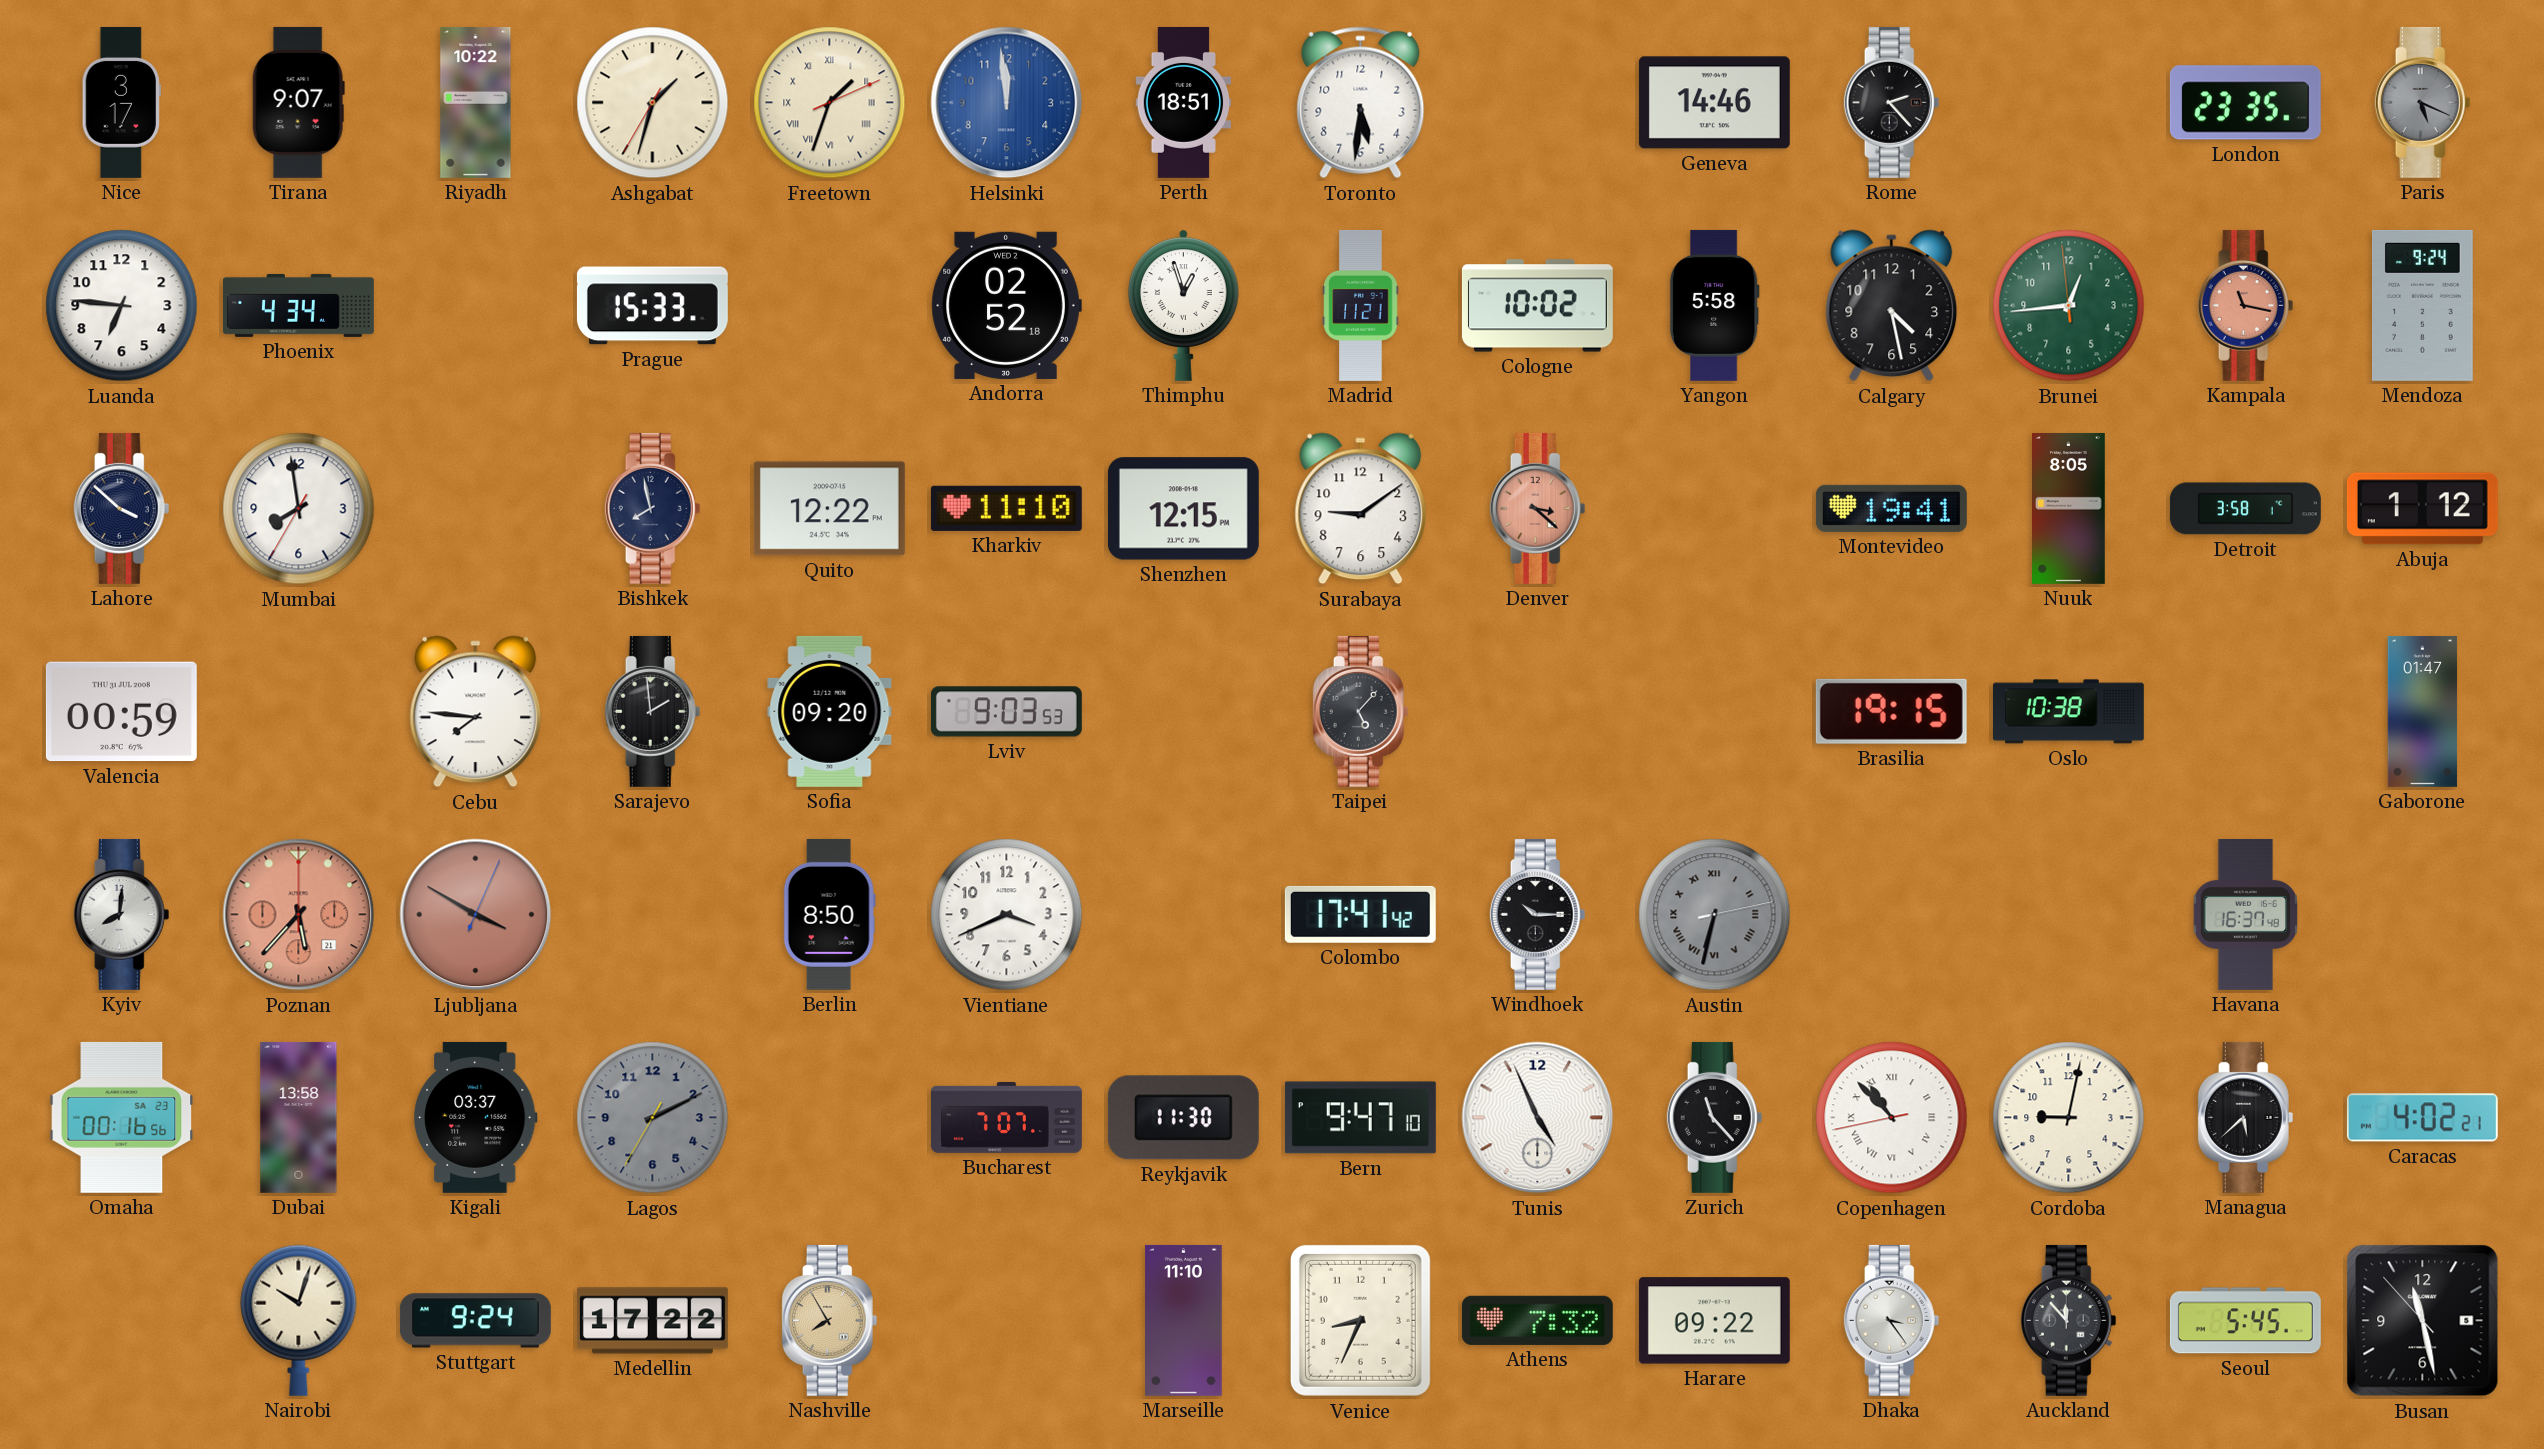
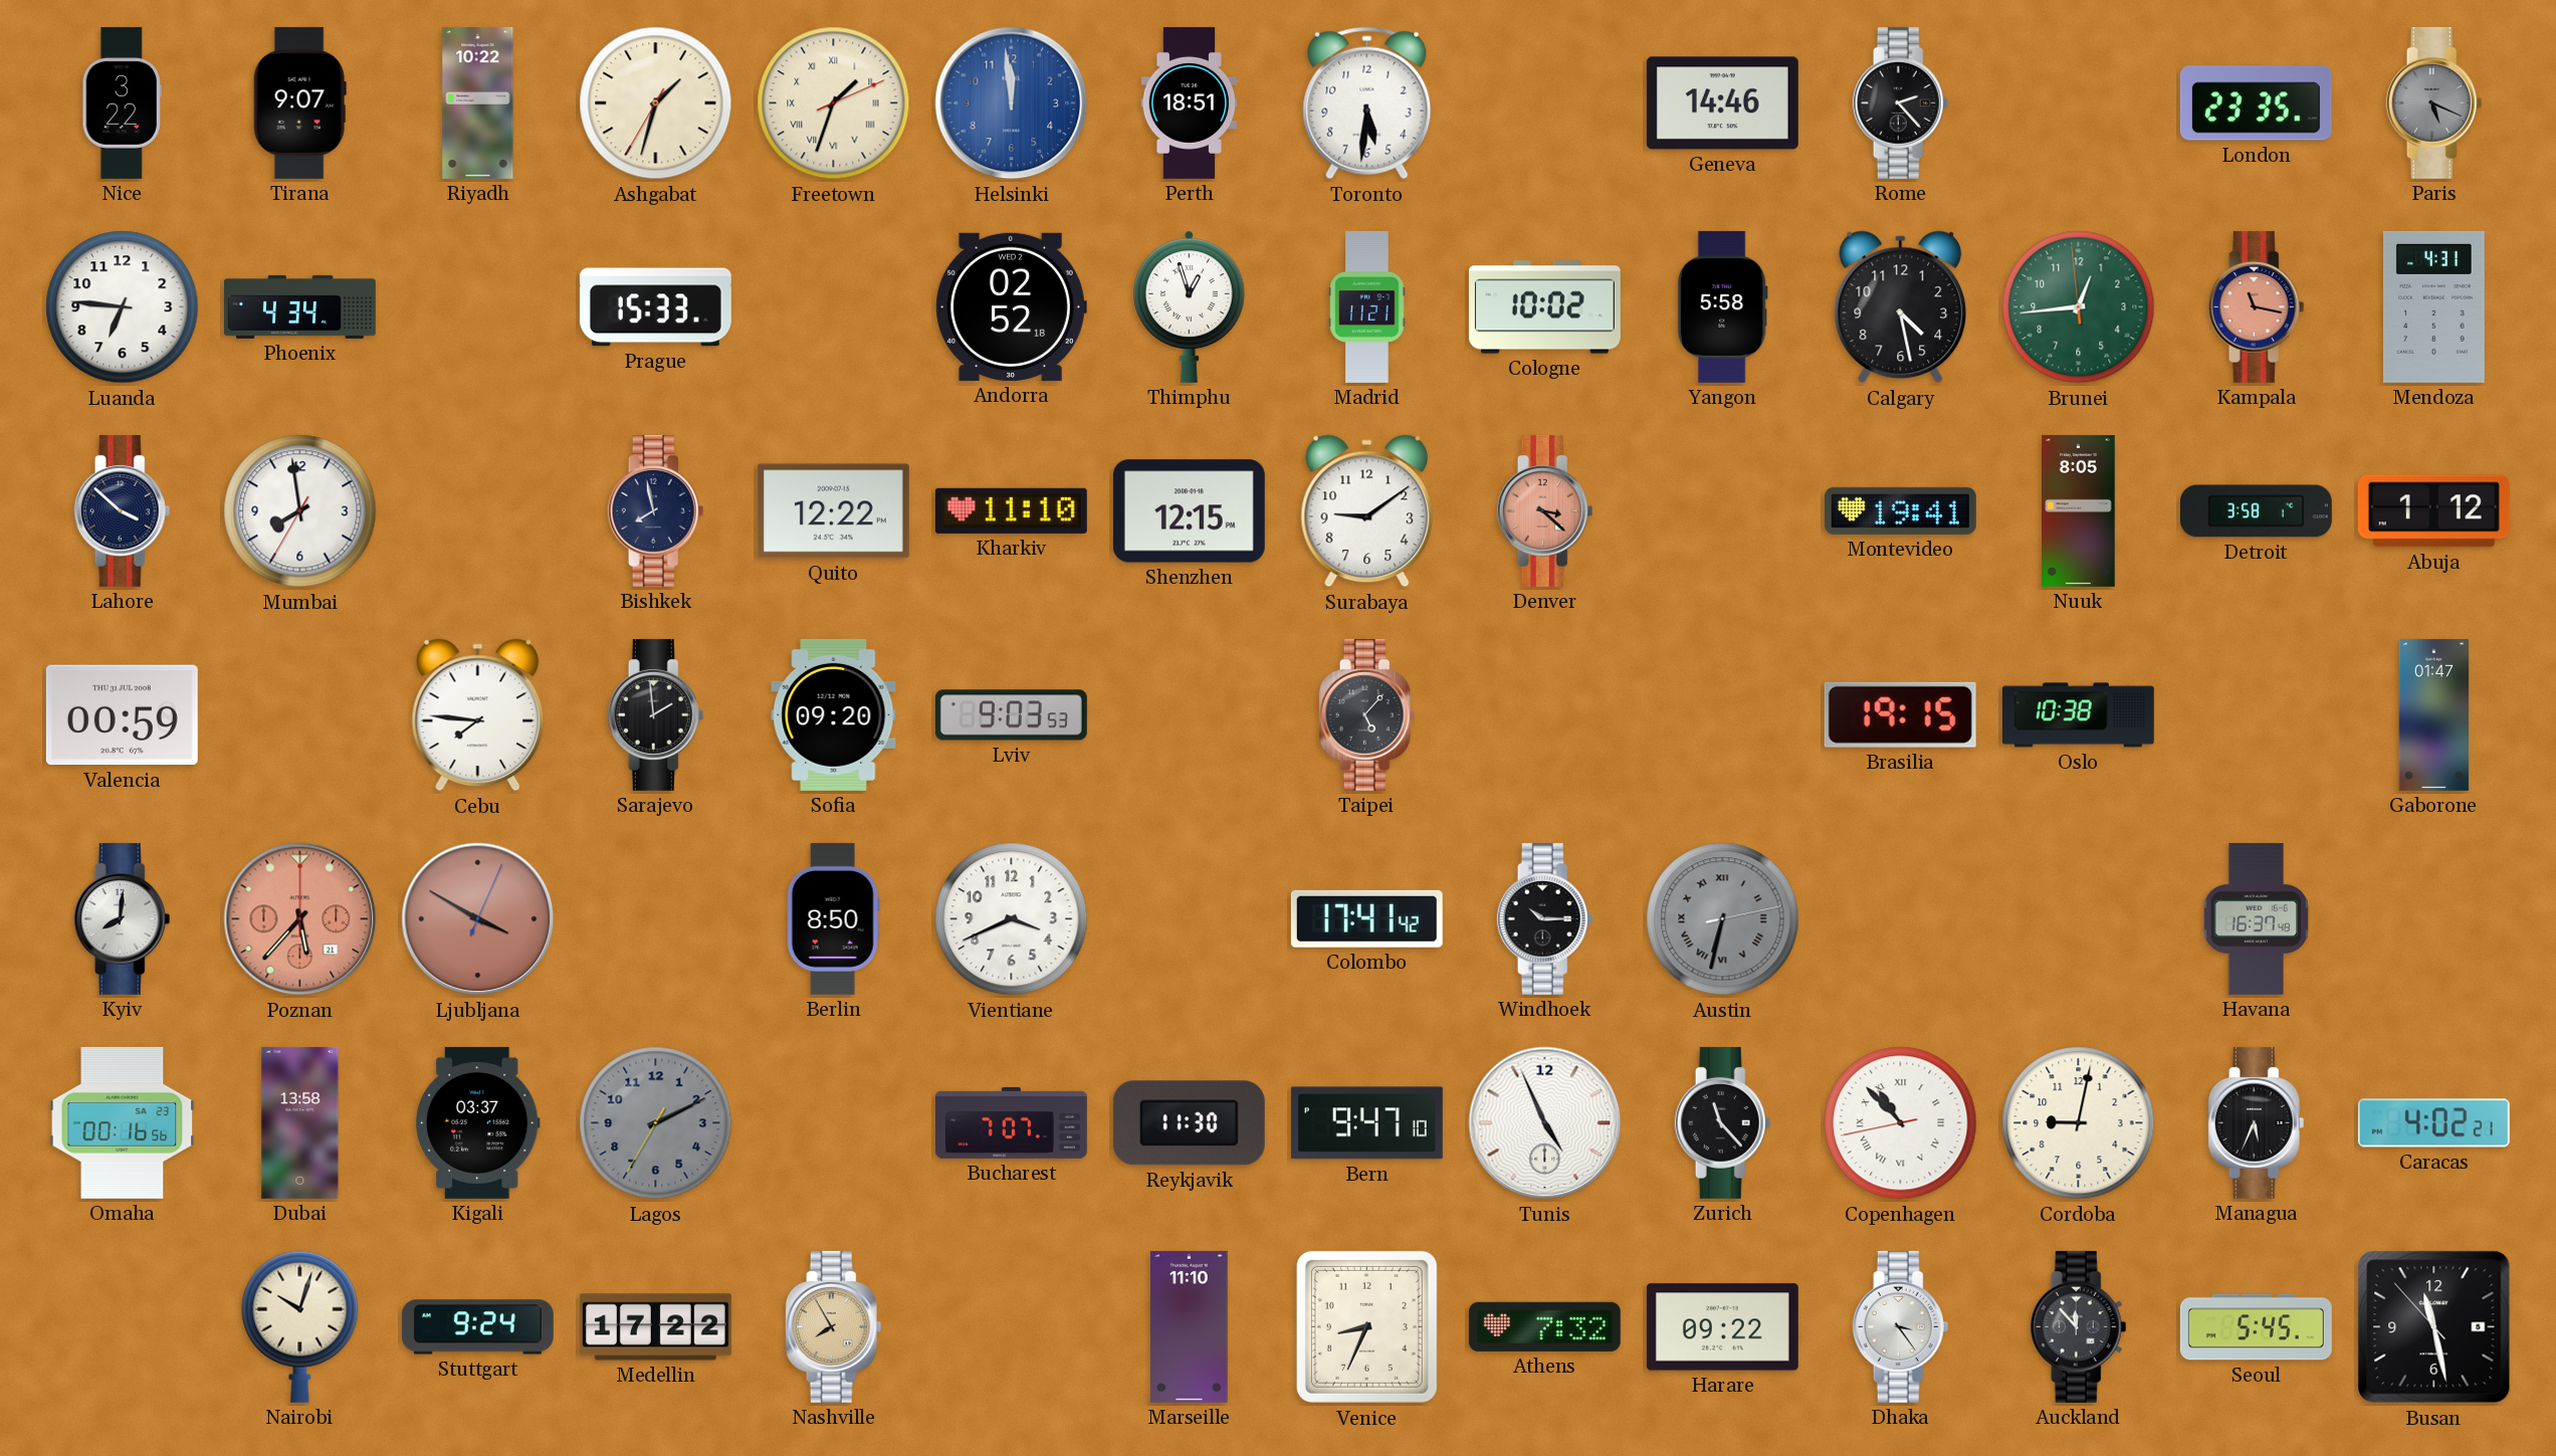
Nice: 3:17 -> 3:22 (122, 102)
Mendoza: 9:24 -> 4:31 (2434, 306)
Managua: 5:38 -> 5:34 (2257, 1122)
